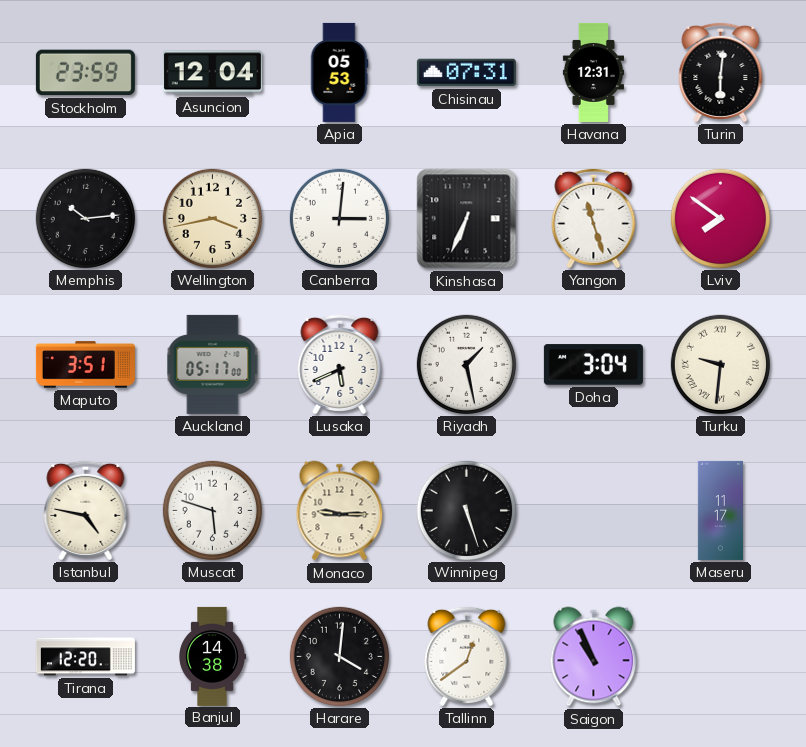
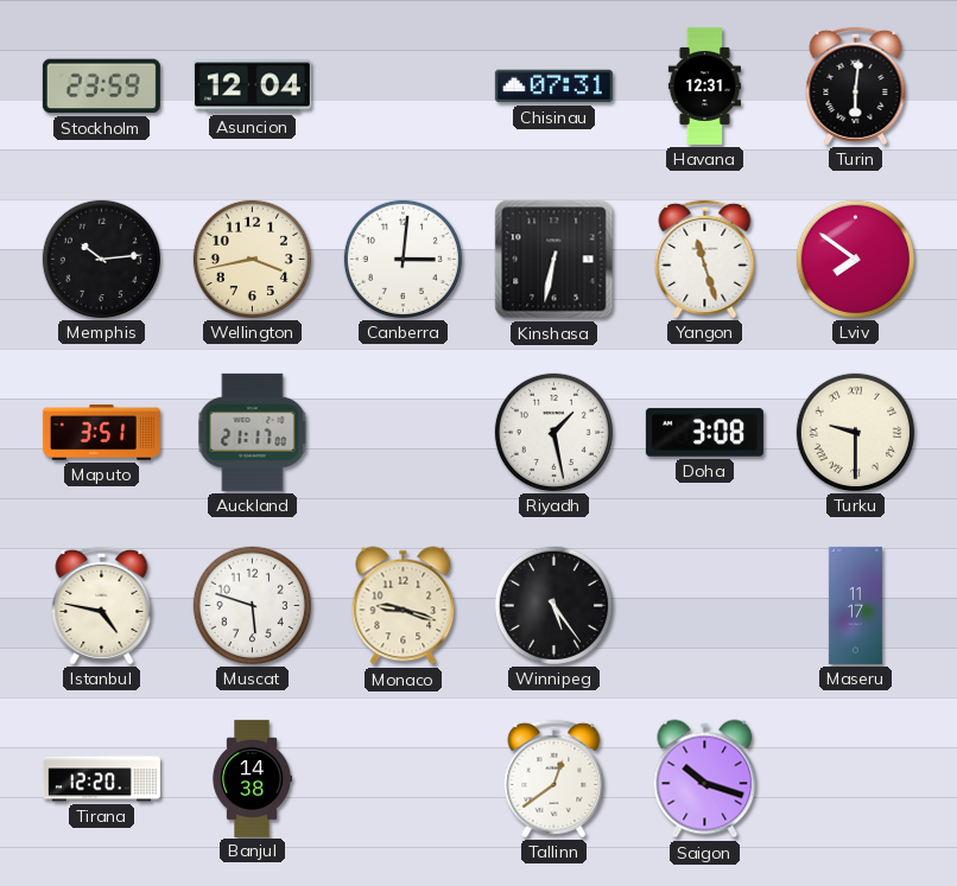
Apia: 05:53 -> none (339, 72)
Kinshasa: 6:34 -> 6:32 (554, 260)
Auckland: 05:17 -> 21:17 (253, 432)
Lusaka: 5:41 -> none (340, 364)
Doha: 3:04 -> 3:08 (704, 433)
Turku: 9:31 -> 9:30 (855, 432)
Monaco: 9:15 -> 9:18 (404, 606)
Winnipeg: 5:27 -> 5:24 (553, 605)
Harare: 4:01 -> none (339, 656)
Saigon: 10:56 -> 10:18 (705, 779)
